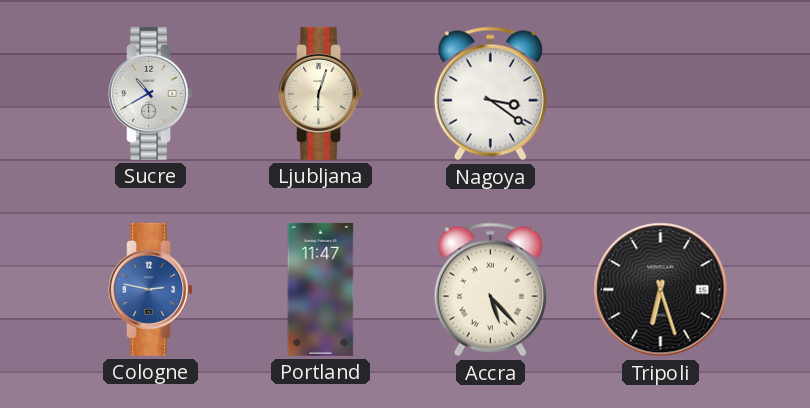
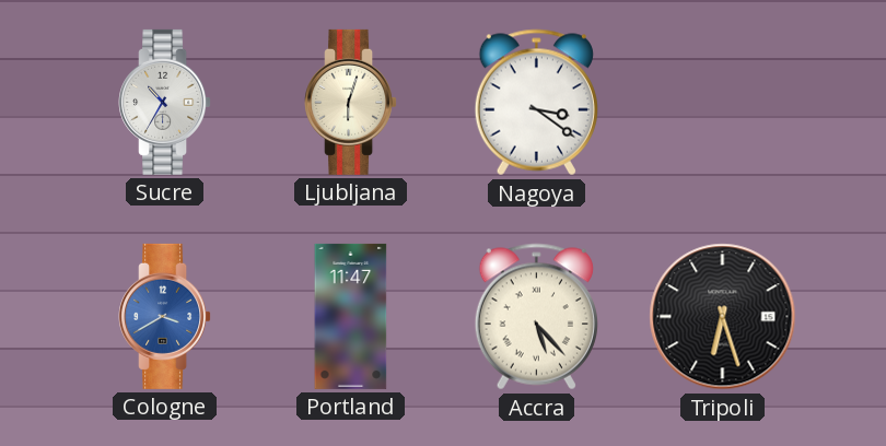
Sucre: 10:40 -> 10:35 (165, 102)
Cologne: 2:47 -> 3:40 (165, 316)
